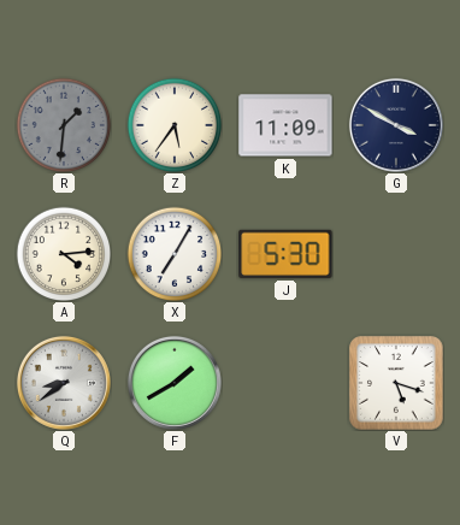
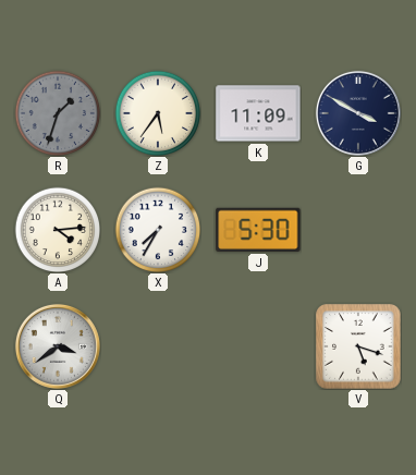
R: 1:31 -> 1:33 (58, 113)
X: 7:05 -> 7:35 (158, 230)
Q: 8:39 -> 3:39 (58, 346)
F: 1:40 -> none (175, 383)
